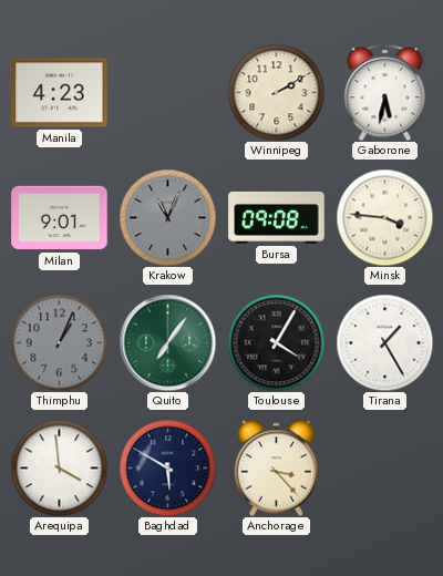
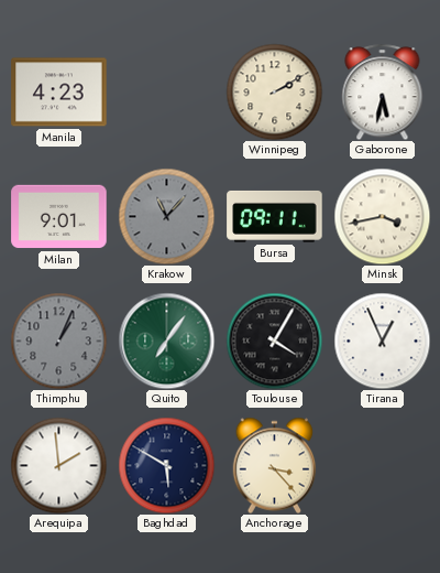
Krakow: 11:04 -> 11:07 (166, 216)
Bursa: 09:08 -> 09:11 (275, 216)
Minsk: 3:46 -> 3:43 (382, 216)
Tirana: 1:25 -> 12:56 (382, 340)
Arequipa: 3:59 -> 1:59 (58, 465)
